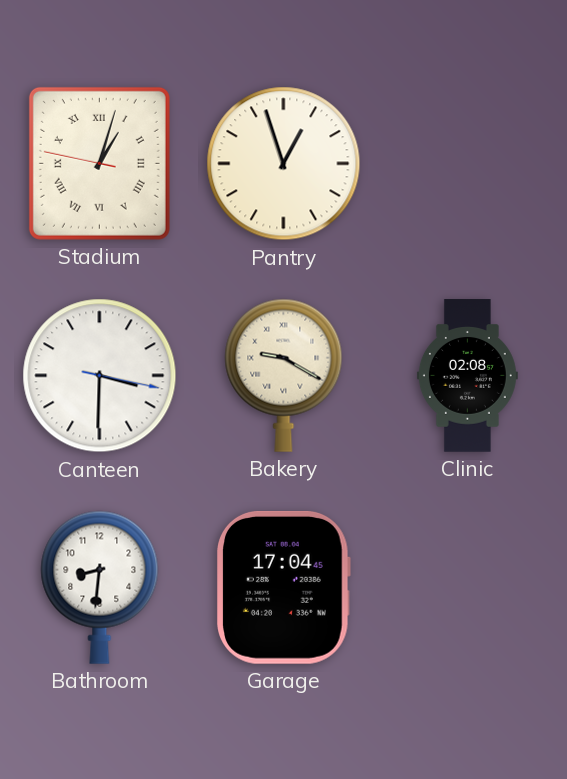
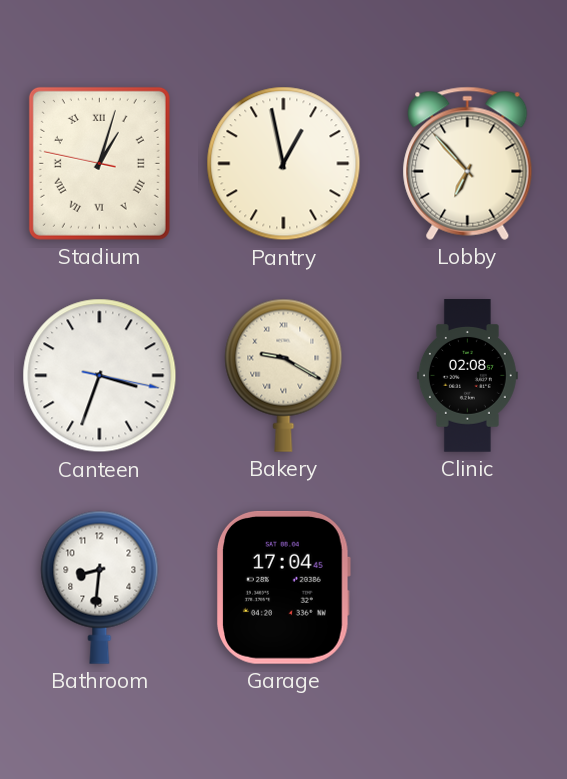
Pantry: 12:57 -> 12:58 (284, 164)
Lobby: none -> 6:53 (468, 163)
Canteen: 3:30 -> 3:33 (100, 376)
